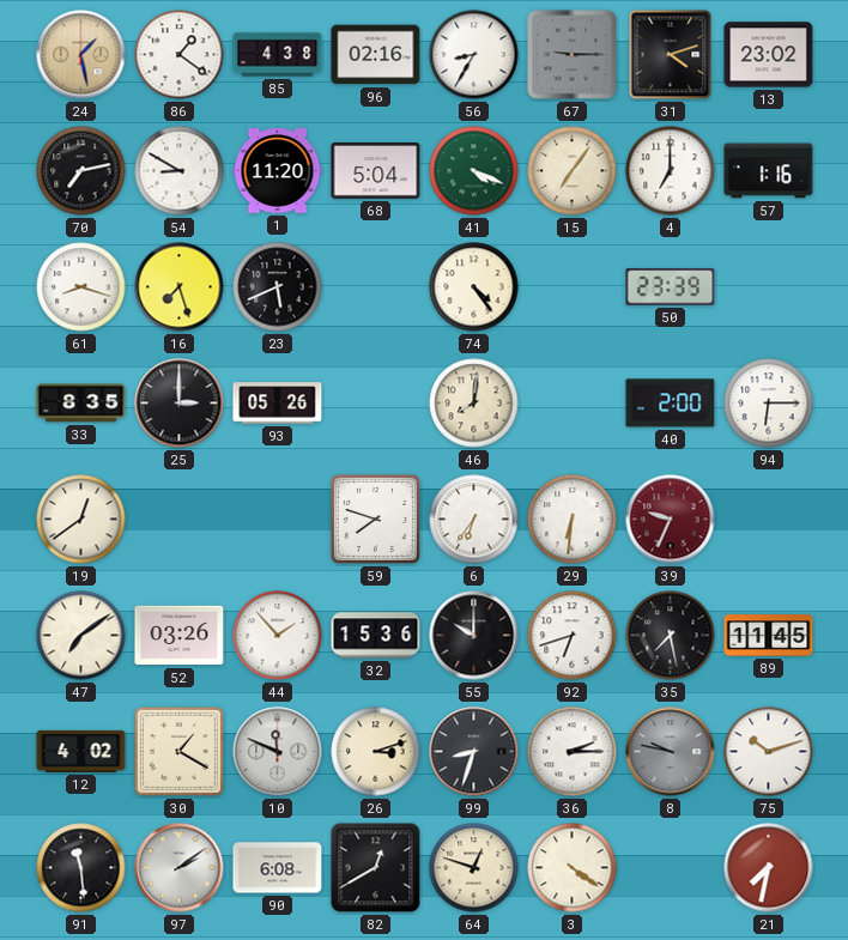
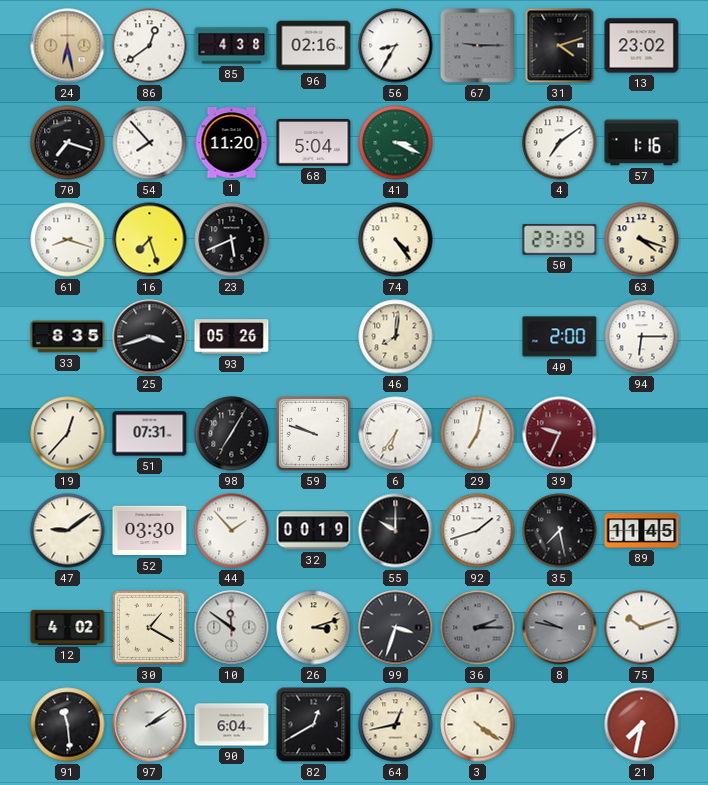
24: 1:28 -> 6:28 (68, 46)
86: 1:21 -> 12:39 (150, 46)
70: 7:13 -> 7:18 (68, 143)
54: 8:50 -> 7:53 (150, 143)
41: 4:19 -> 3:19 (396, 143)
15: 7:06 -> none (573, 171)
4: 7:00 -> 7:09 (560, 143)
63: none -> 4:18 (642, 240)
25: 3:00 -> 3:42 (150, 337)
19: 12:39 -> 12:37 (68, 434)
51: none -> 07:31 (150, 434)
98: none -> 7:05 (232, 434)
59: 7:48 -> 9:48 (313, 433)
29: 6:31 -> 7:02 (478, 434)
47: 7:09 -> 9:09 (68, 531)
52: 03:26 -> 03:30 (150, 531)
32: 15:36 -> 00:19 (314, 531)
92: 6:42 -> 1:42 (478, 531)
10: 11:49 -> 11:51 (232, 628)
99: 8:33 -> 3:33 (396, 628)
36 dial: white -> grey (478, 628)
90: 6:08 -> 6:04 (232, 725)
64: 12:48 -> 12:43 (396, 725)
